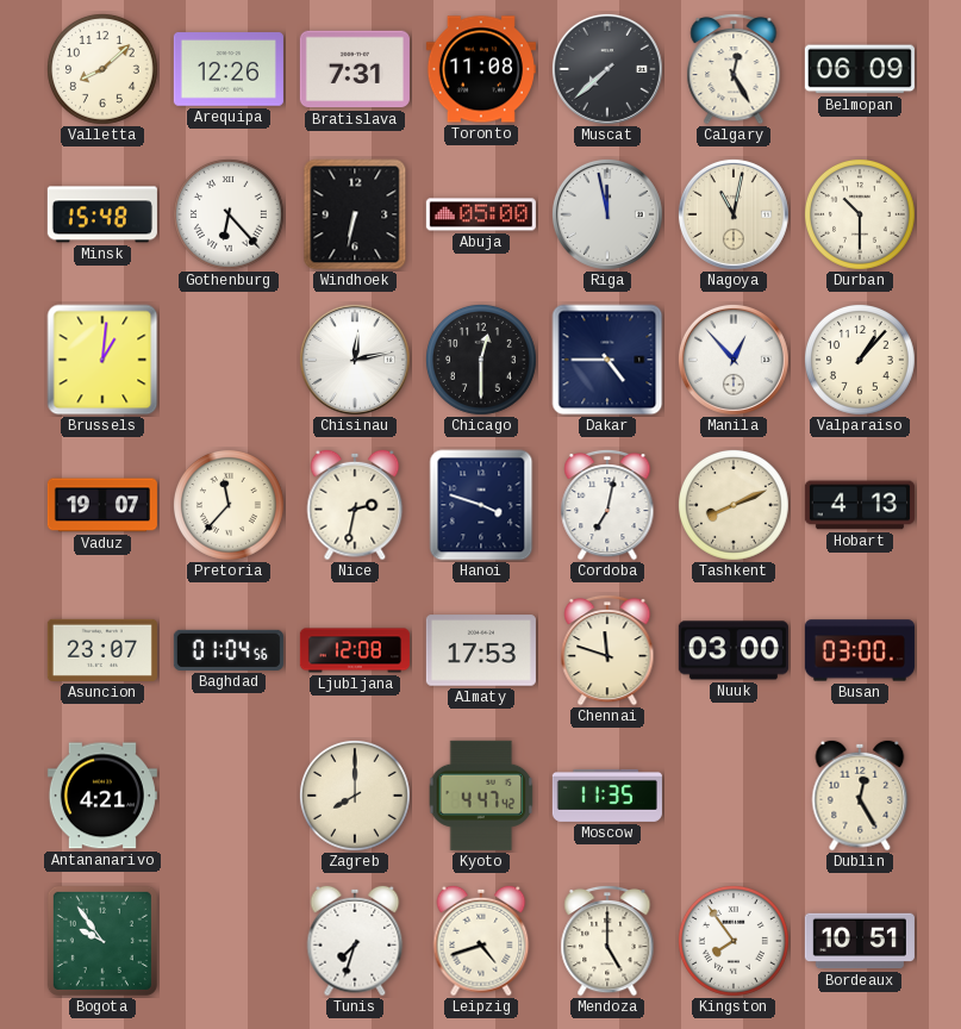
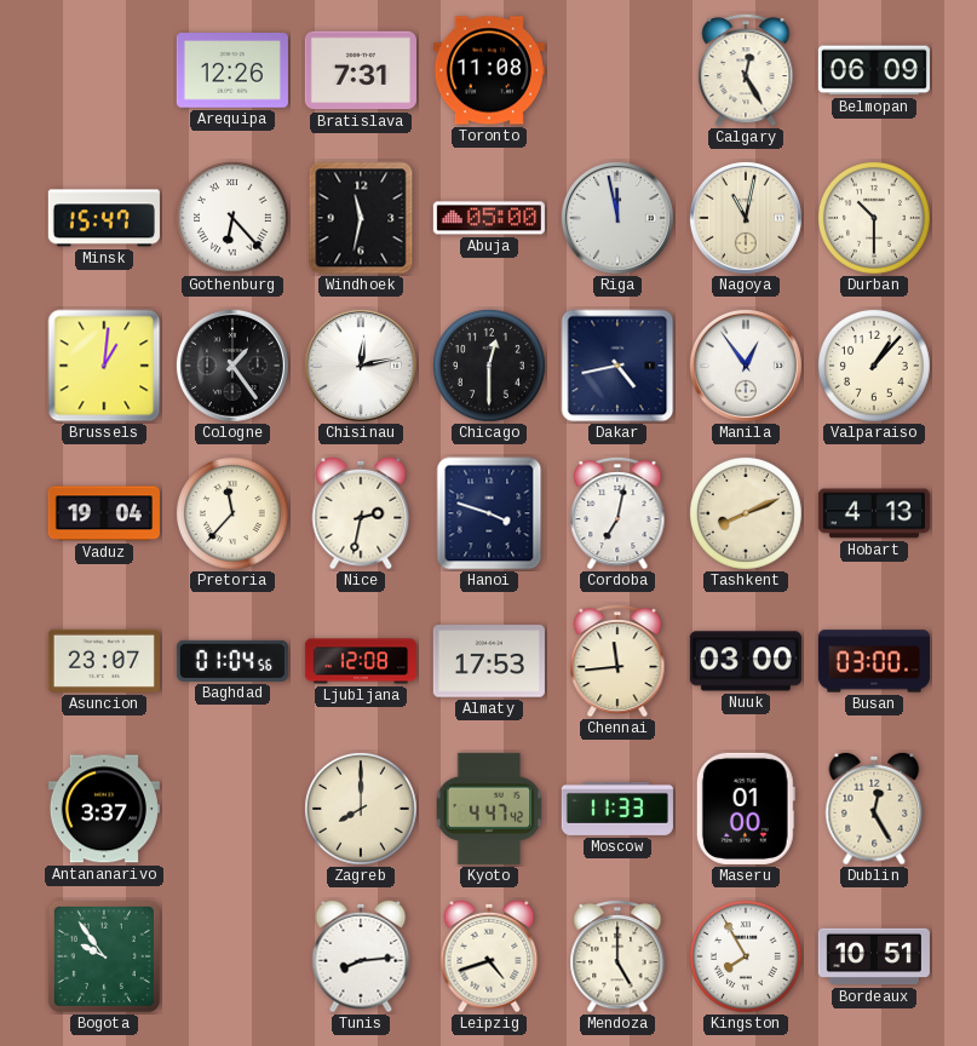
Valletta: 8:08 -> none (102, 69)
Muscat: 7:38 -> none (607, 69)
Minsk: 15:48 -> 15:47 (104, 218)
Windhoek: 6:32 -> 11:32 (361, 218)
Cologne: none -> 1:24 (232, 366)
Dakar: 4:45 -> 4:43 (617, 366)
Manila: 12:53 -> 12:54 (746, 366)
Vaduz: 19:07 -> 19:04 (104, 513)
Chennai: 11:48 -> 11:44 (617, 661)
Antananarivo: 4:21 -> 3:37 (104, 809)
Moscow: 11:35 -> 11:33 (617, 809)
Maseru: none -> 01:00 (746, 809)
Tunis: 7:33 -> 8:14 (361, 956)
Kingston: 7:54 -> 7:55 (746, 956)
